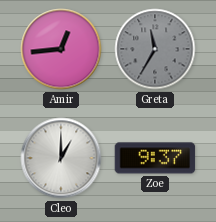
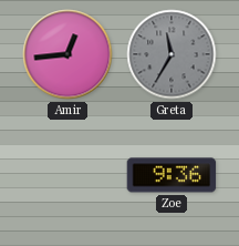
Cleo: 1:00 -> none (61, 158)
Zoe: 9:37 -> 9:36 (172, 175)
